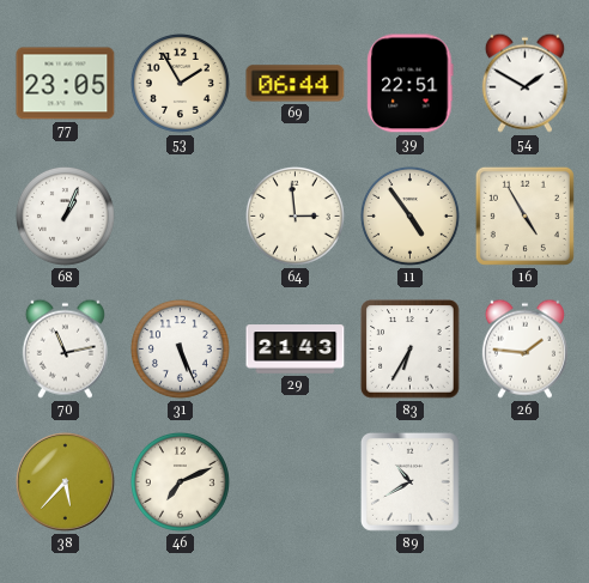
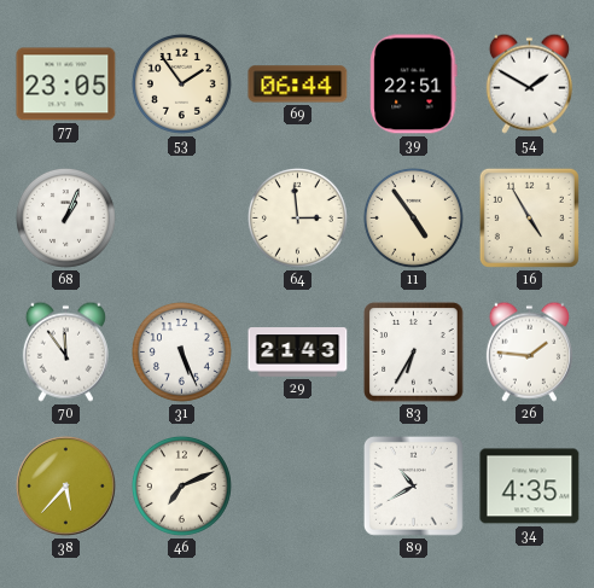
53: 1:55 -> 1:54 (181, 83)
70: 11:13 -> 11:54 (65, 351)
34: none -> 4:35 (530, 487)
